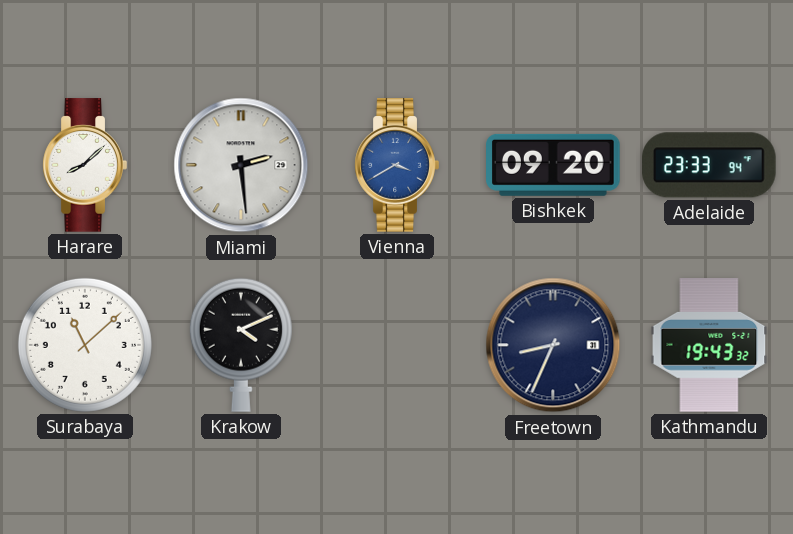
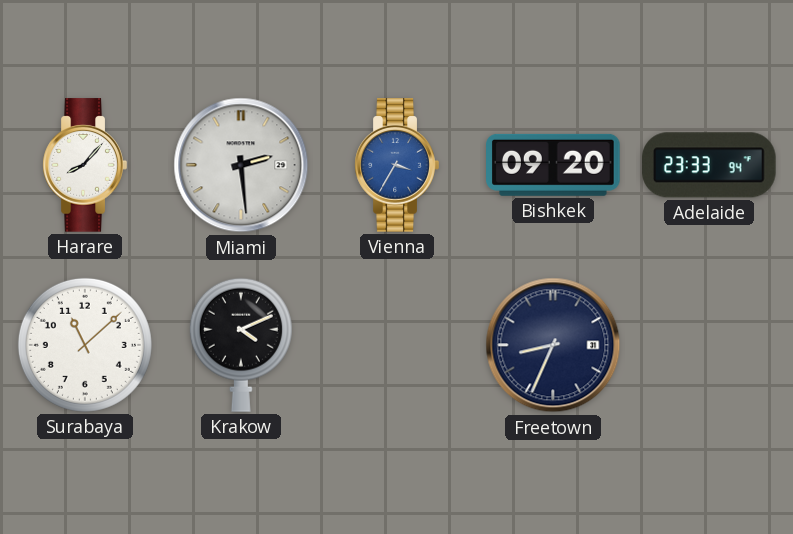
Harare: 8:08 -> 8:07 (85, 165)
Vienna: 3:40 -> 3:35 (397, 165)
Kathmandu: 19:43 -> none (709, 345)
